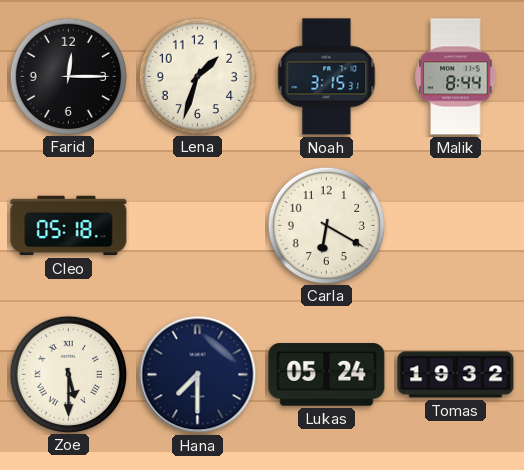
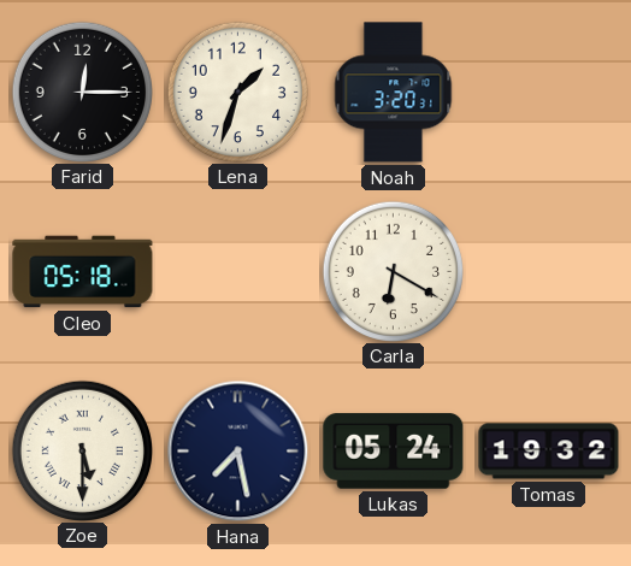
Noah: 3:15 -> 3:20 (394, 93)
Malik: 8:44 -> none (456, 77)
Hana: 7:30 -> 7:28 (238, 452)
